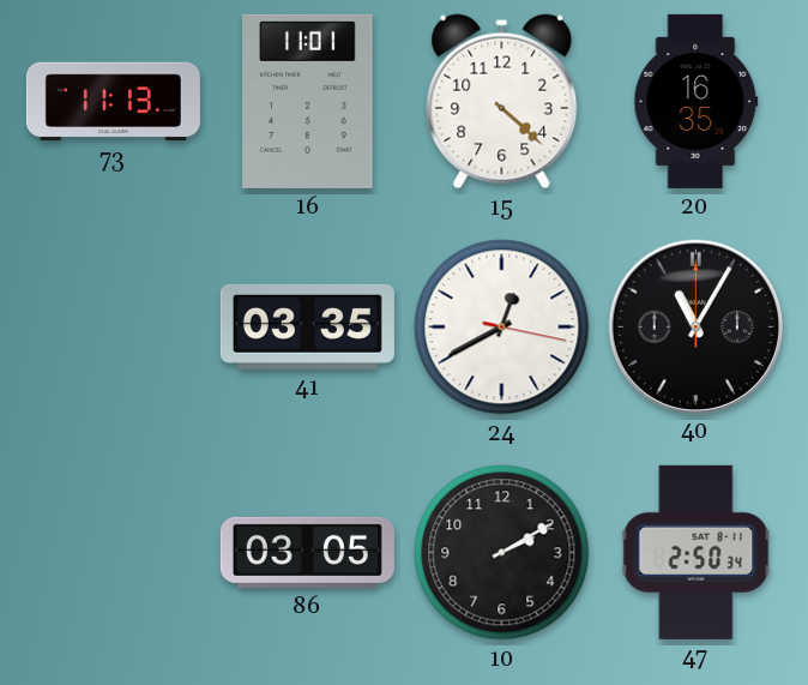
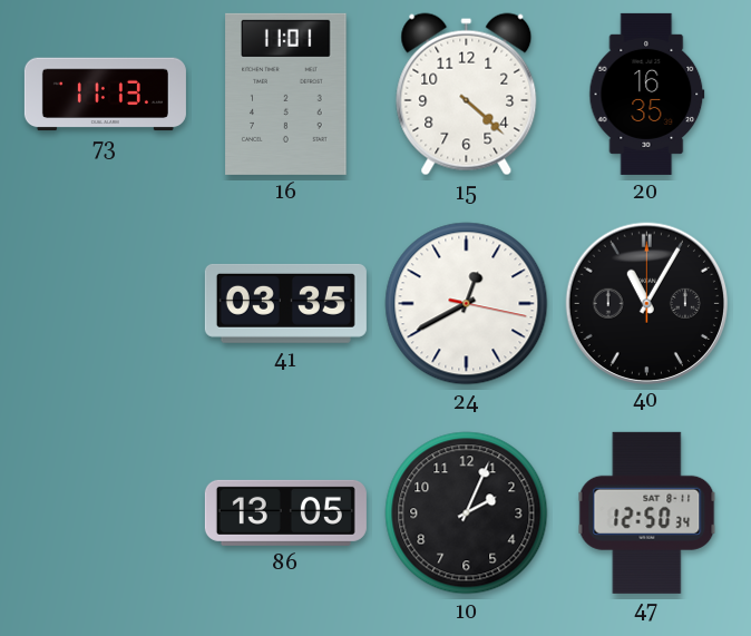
86: 03:05 -> 13:05 (285, 512)
10: 2:10 -> 2:04 (467, 513)
47: 2:50 -> 12:50 (647, 512)
